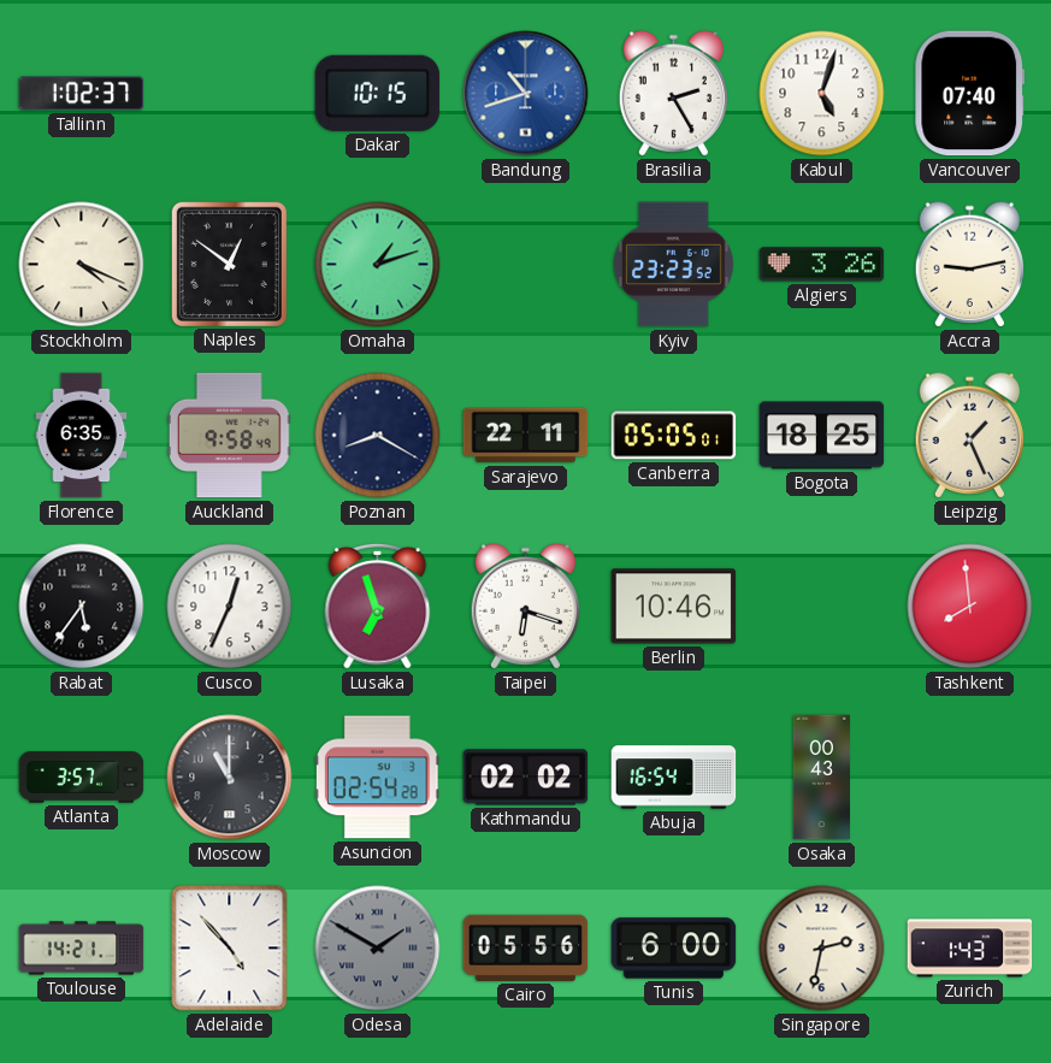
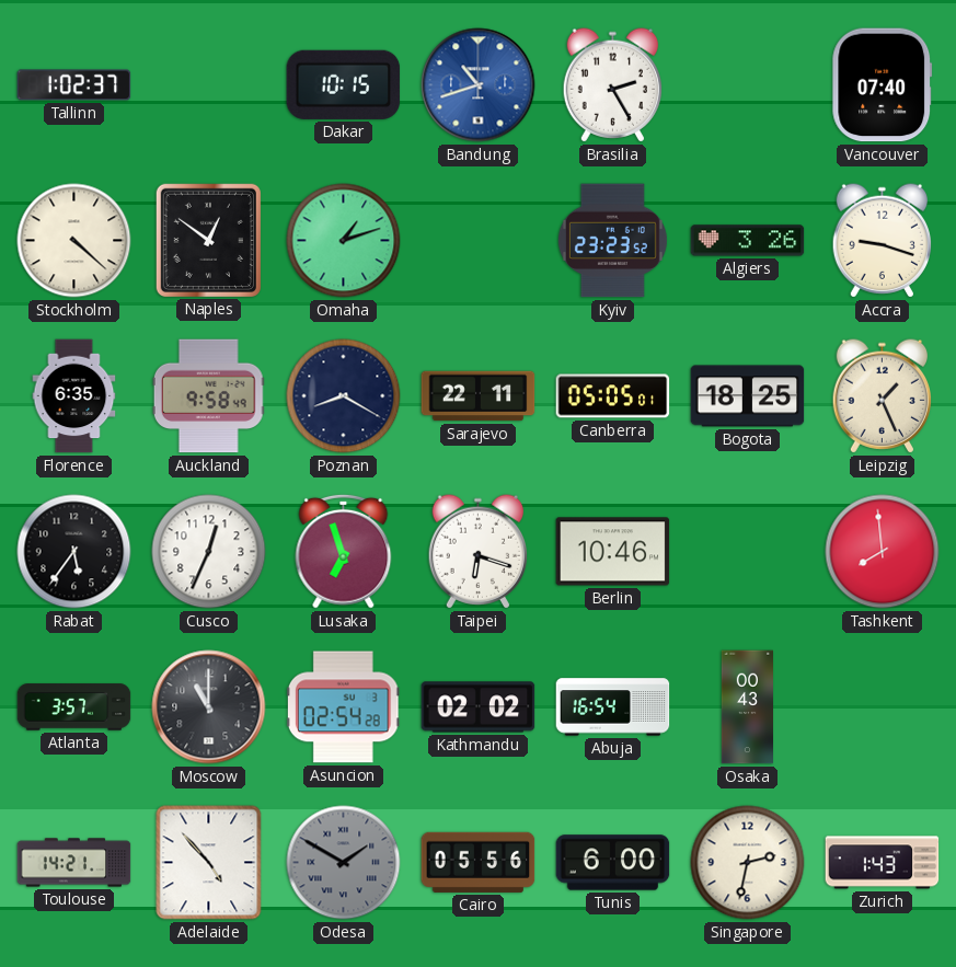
Kabul: 5:03 -> none (822, 94)
Stockholm: 4:19 -> 4:22 (74, 241)
Accra: 9:13 -> 9:18 (882, 241)
